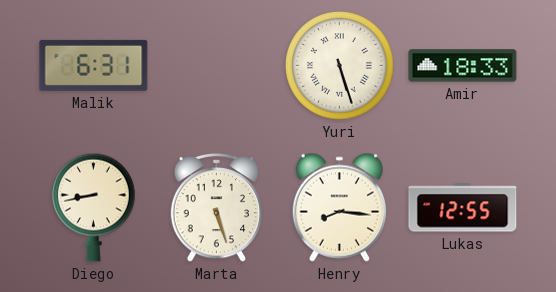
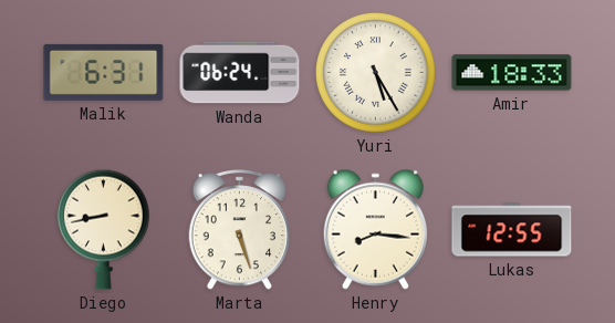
Wanda: none -> 06:24 (240, 73)
Yuri: 5:27 -> 5:25 (376, 73)
